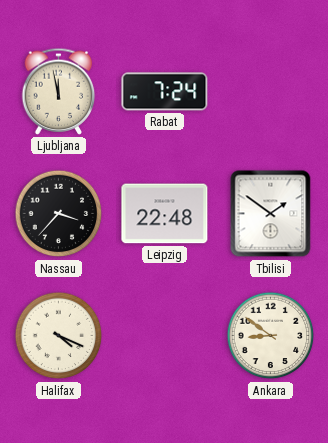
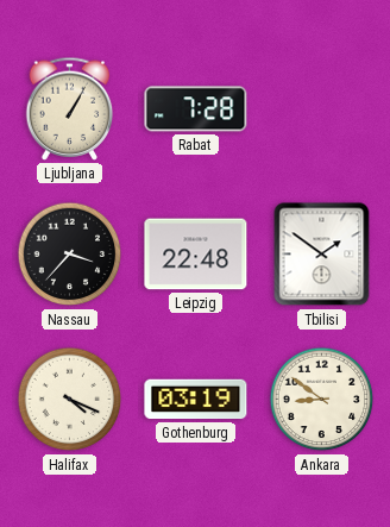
Ljubljana: 11:58 -> 1:05 (70, 108)
Rabat: 7:24 -> 7:28 (196, 109)
Gothenburg: none -> 03:19 (196, 400)
